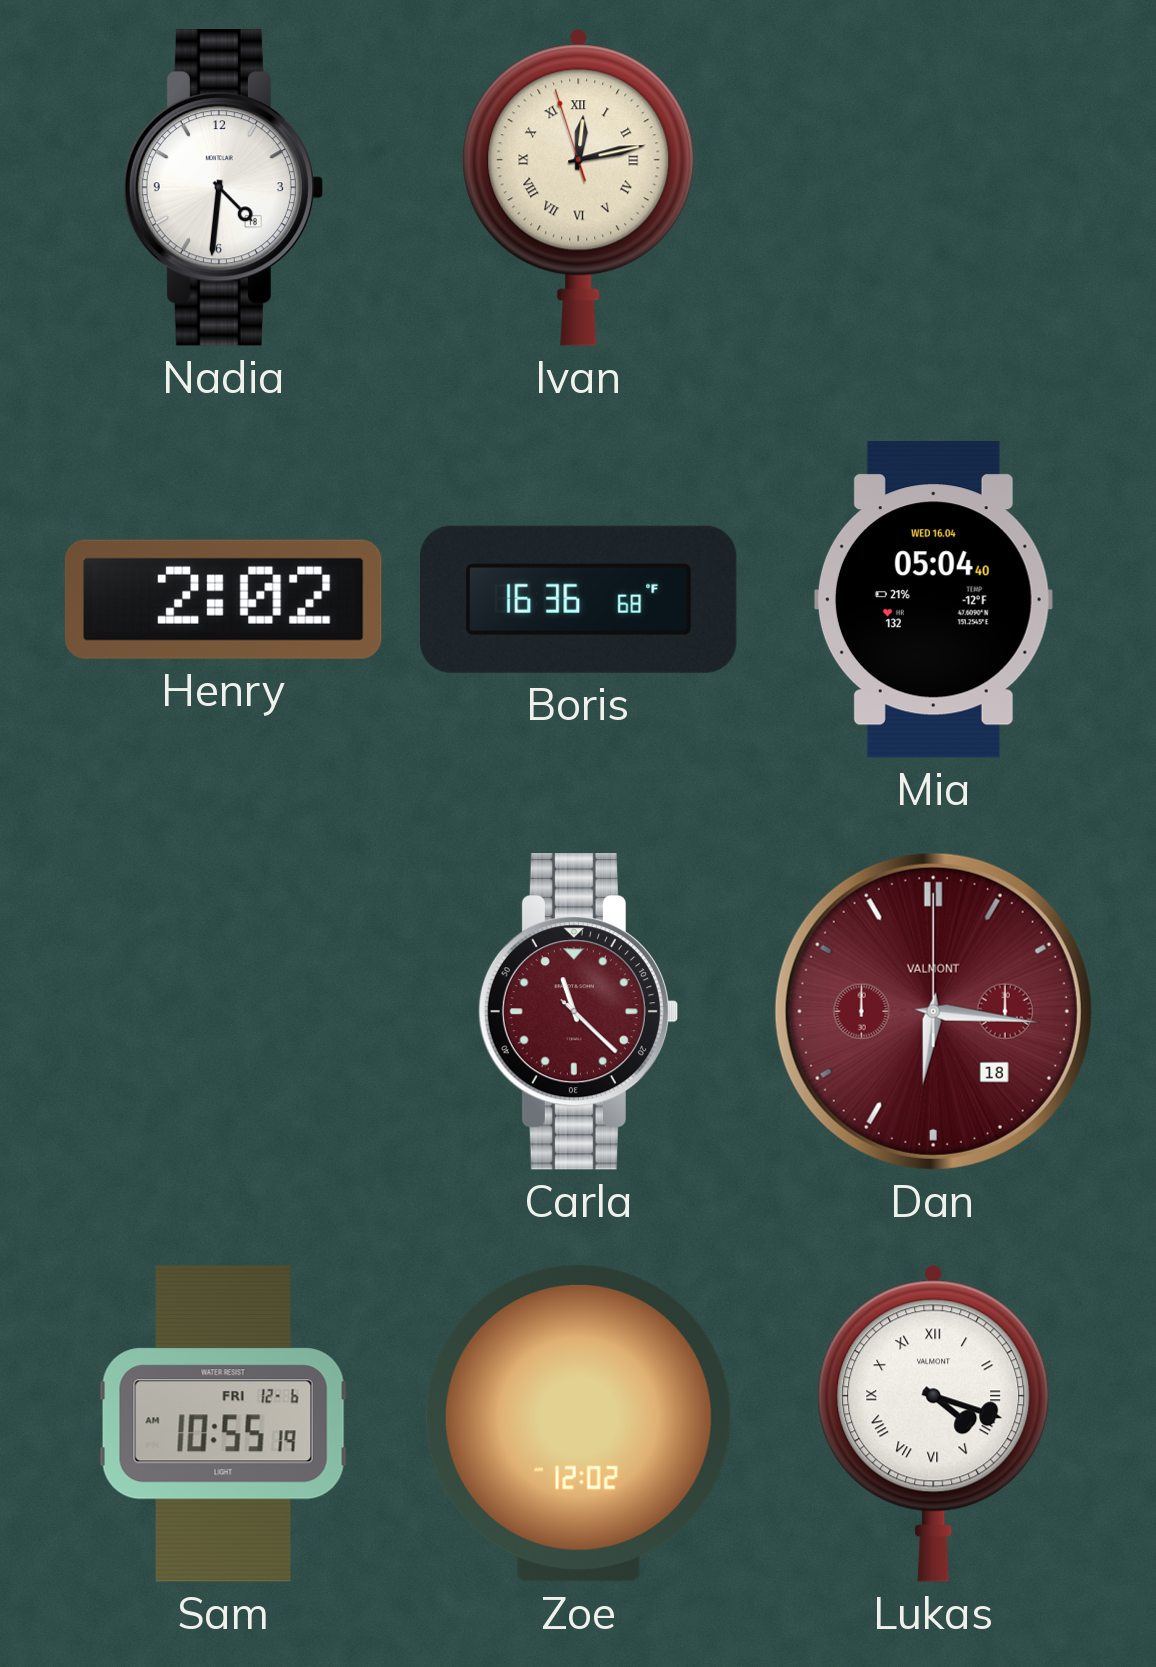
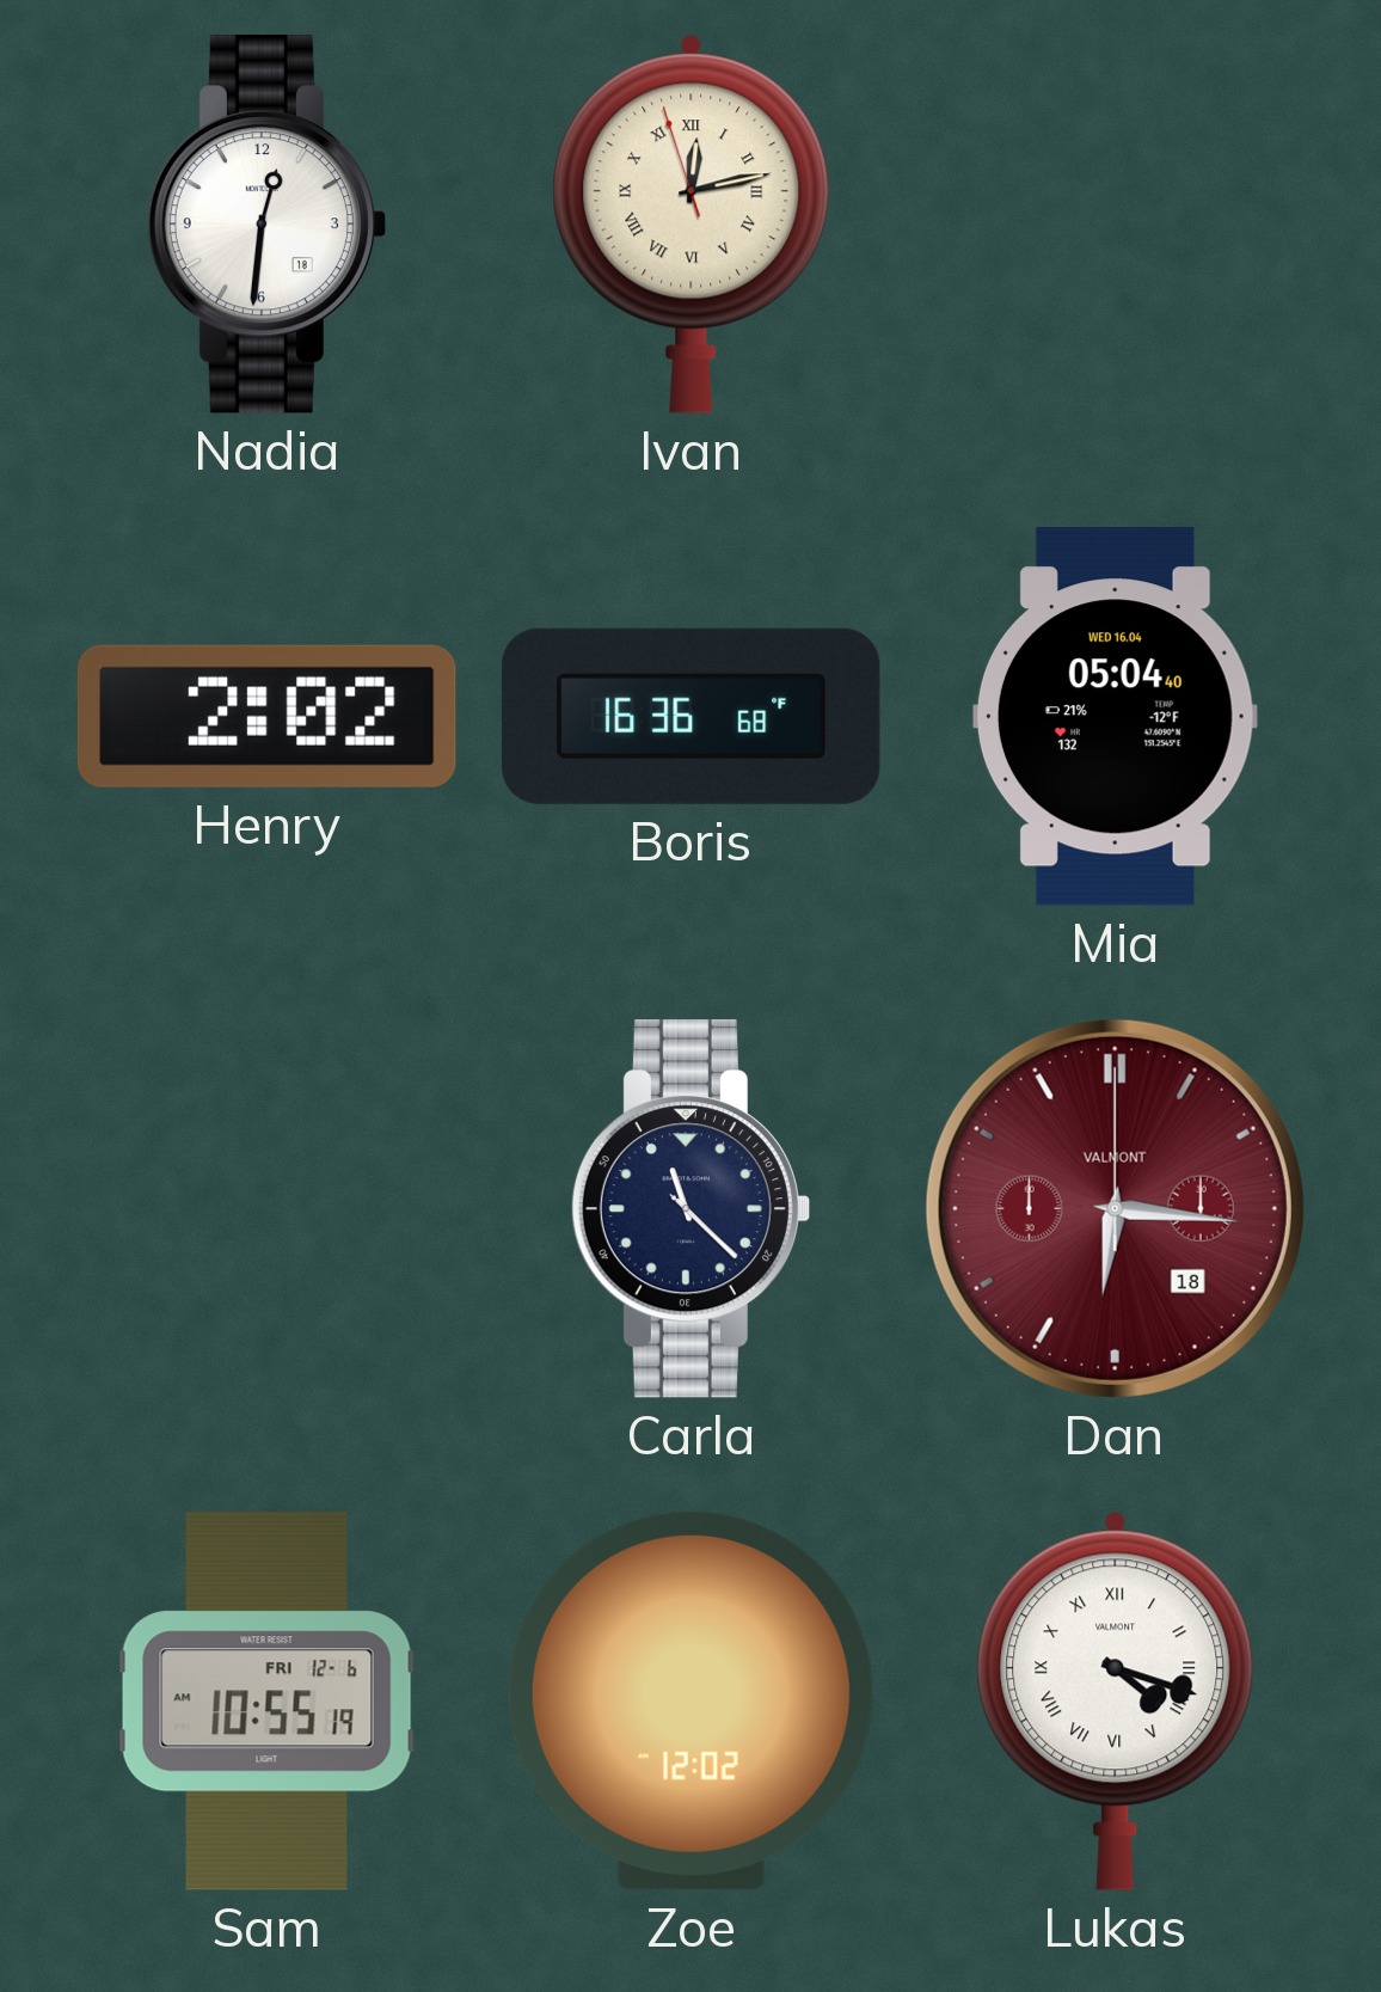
Nadia: 4:31 -> 12:31 (265, 225)
Carla dial: burgundy -> navy (689, 1209)
